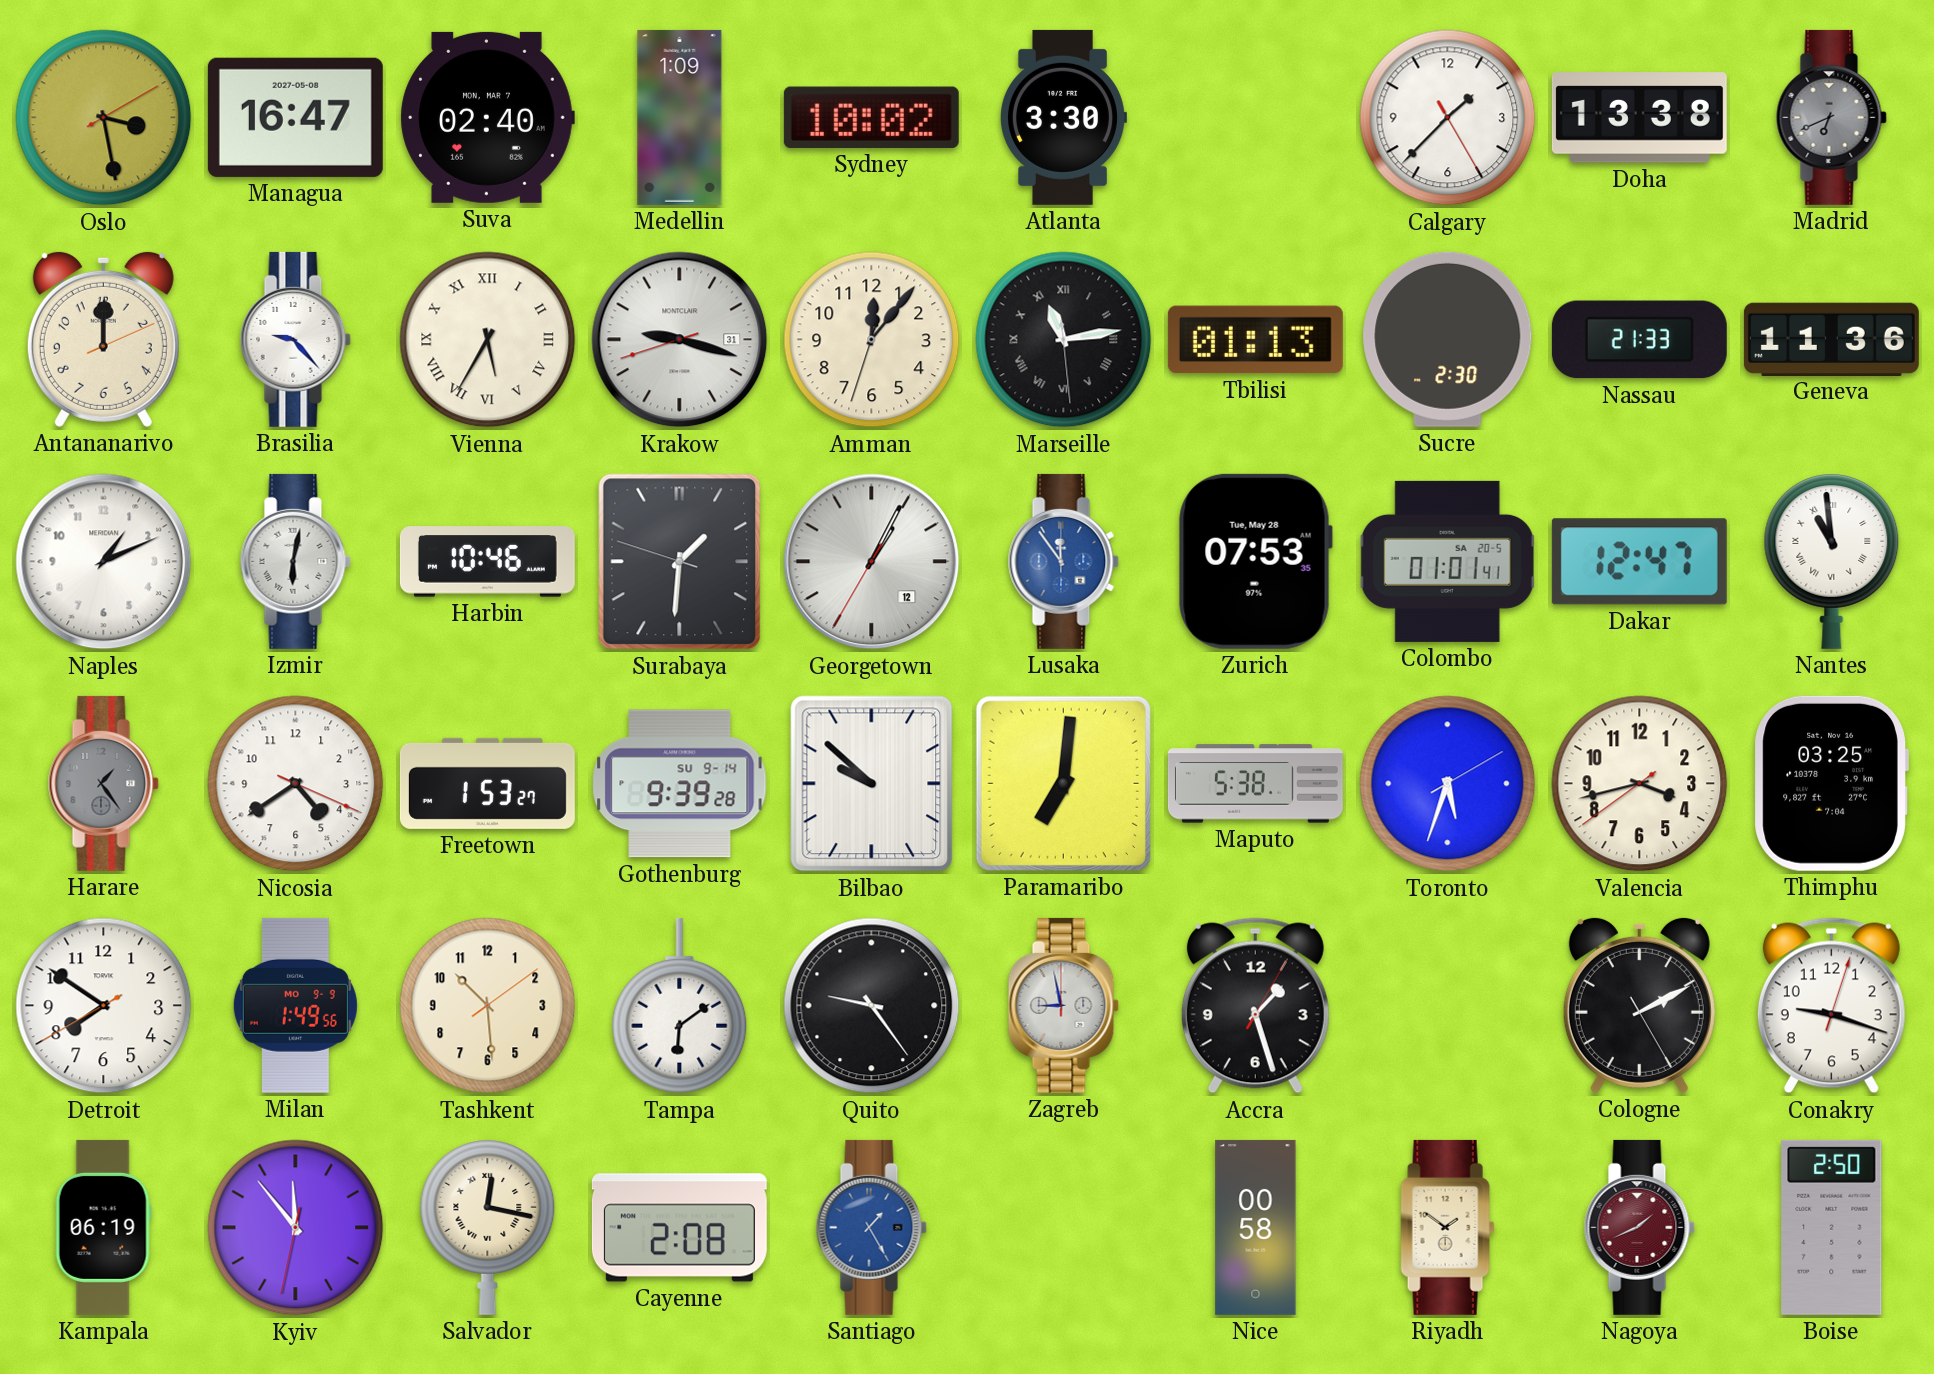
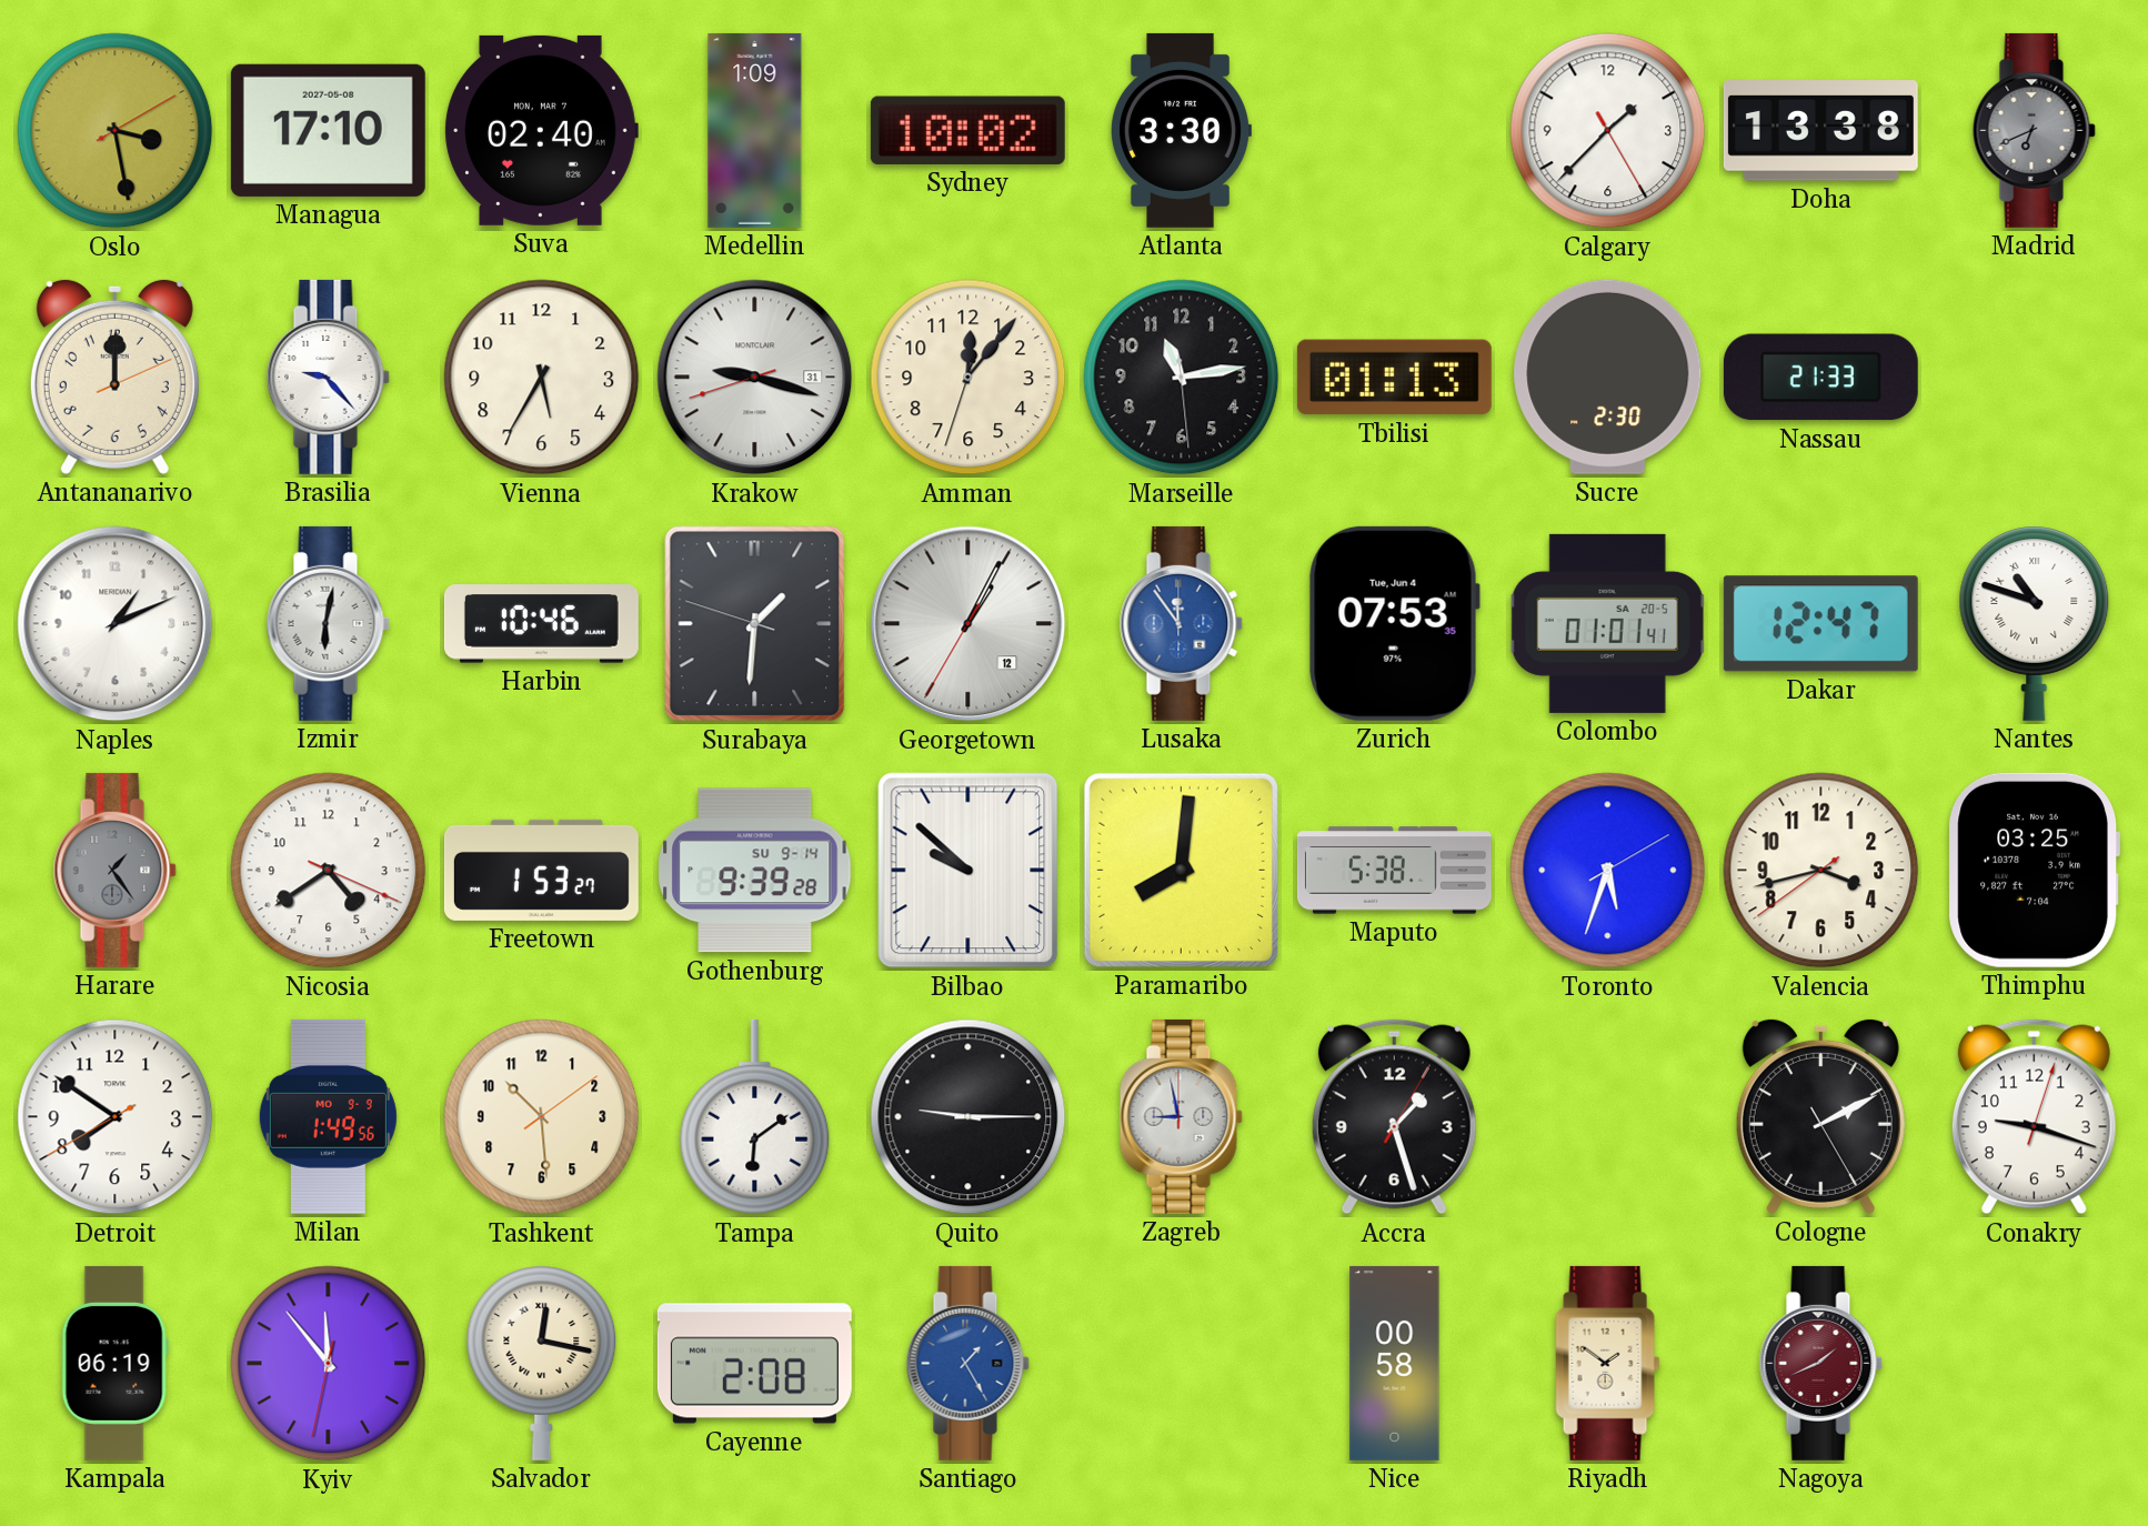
Managua: 16:47 -> 17:10 (328, 130)
Vienna numerals: Roman -> Arabic (542, 378)
Marseille numerals: Roman -> Arabic (1182, 378)
Geneva: 11:36 -> none (1831, 339)
Zurich date: Tue, May 28 -> Tue, Jun 4 (1394, 623)
Nantes: 10:59 -> 10:48 (2035, 624)
Paramaribo: 7:01 -> 8:01 (1181, 870)
Quito: 9:24 -> 9:15 (968, 1117)
Boise: 2:50 -> none (1832, 1227)
